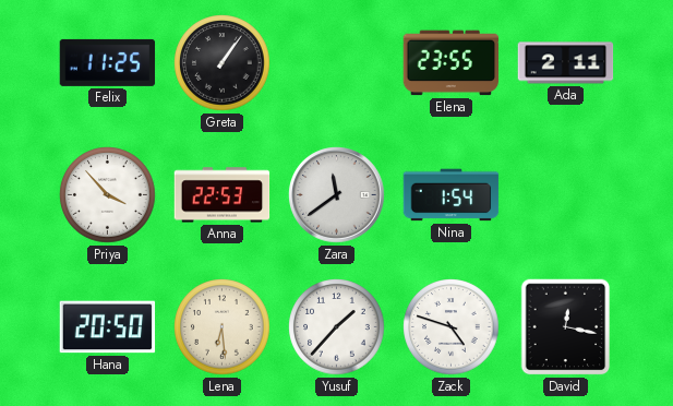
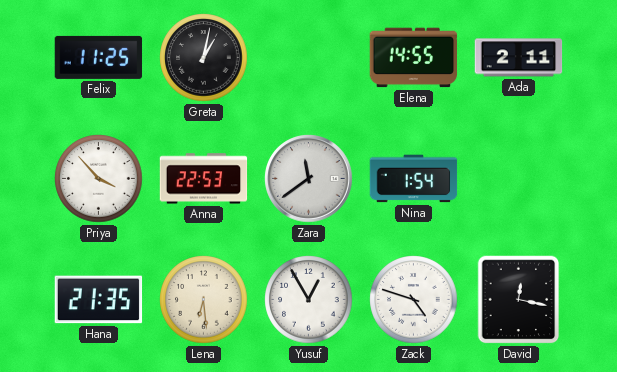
Greta: 1:06 -> 1:02 (204, 58)
Elena: 23:55 -> 14:55 (414, 58)
Hana: 20:50 -> 21:35 (99, 300)
Yusuf: 1:37 -> 12:55 (309, 300)
